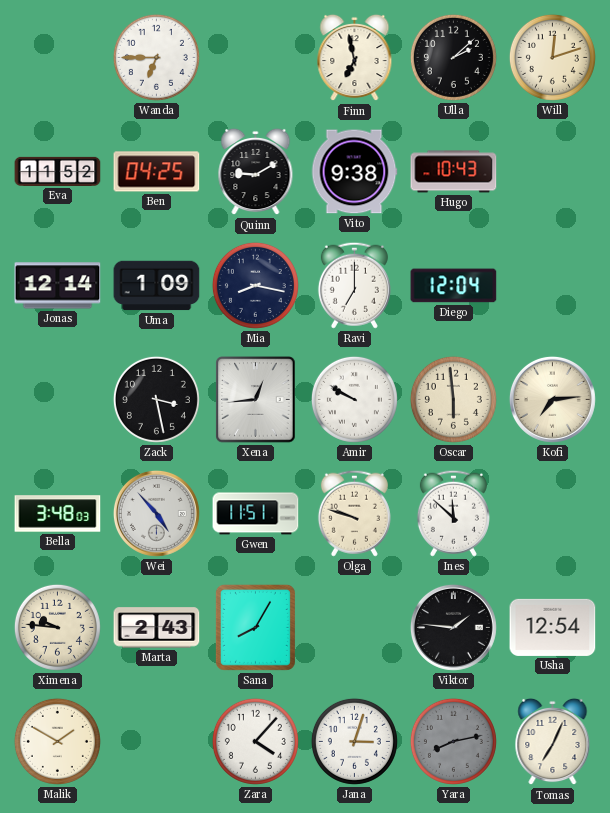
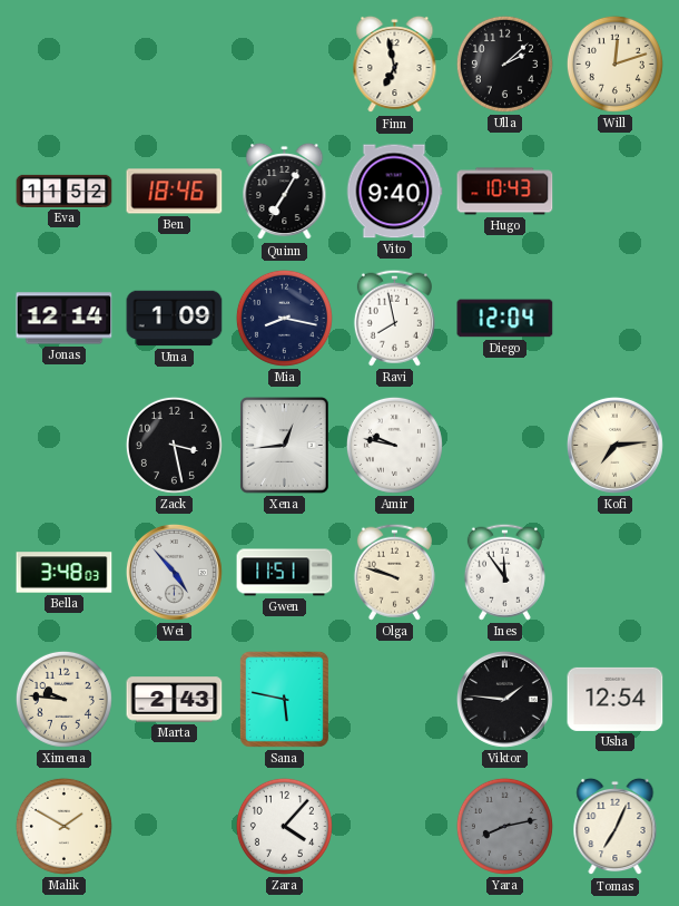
Wanda: 6:45 -> none (156, 57)
Ben: 04:25 -> 18:46 (175, 192)
Quinn: 9:10 -> 7:05 (285, 192)
Vito: 9:38 -> 9:40 (394, 192)
Ravi: 7:00 -> 7:58 (394, 318)
Amir: 9:50 -> 9:47 (394, 445)
Oscar: 5:59 -> none (453, 399)
Ines: 11:52 -> 11:54 (504, 572)
Sana: 8:05 -> 5:47 (284, 699)
Jana: 3:03 -> none (354, 741)
